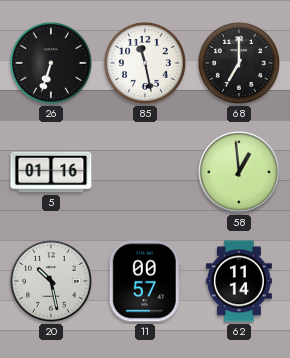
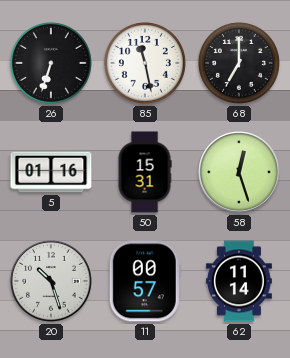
50: none -> 15:31 (145, 172)
58: 12:59 -> 12:27 (239, 172)
20: 10:28 -> 10:27 (51, 281)
